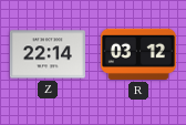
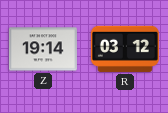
Z: 22:14 -> 19:14 (43, 49)
